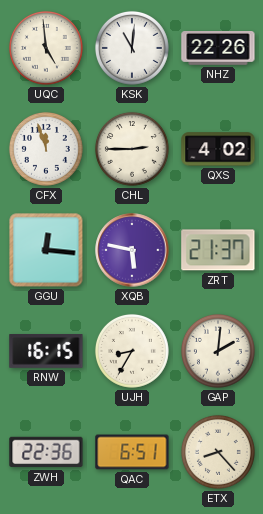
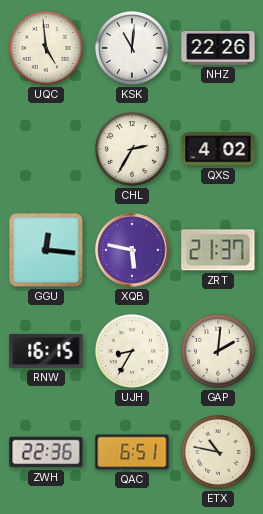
CFX: 11:57 -> none (46, 149)
CHL: 2:45 -> 2:35 (132, 149)
ETX: 8:23 -> 10:47 (218, 452)
